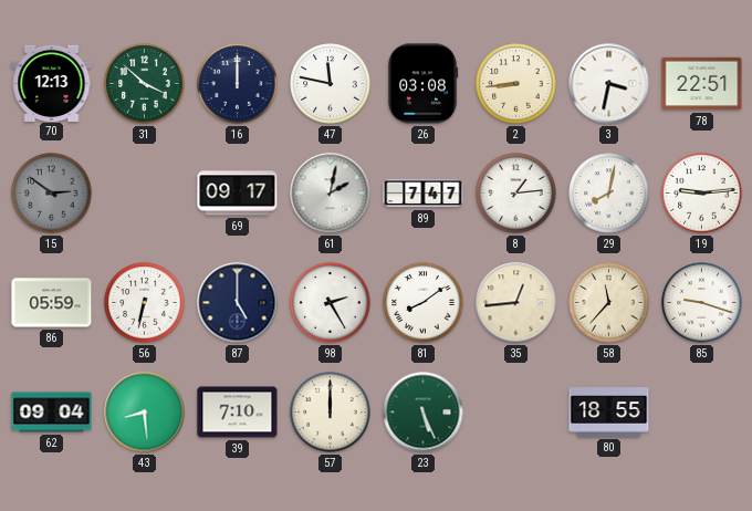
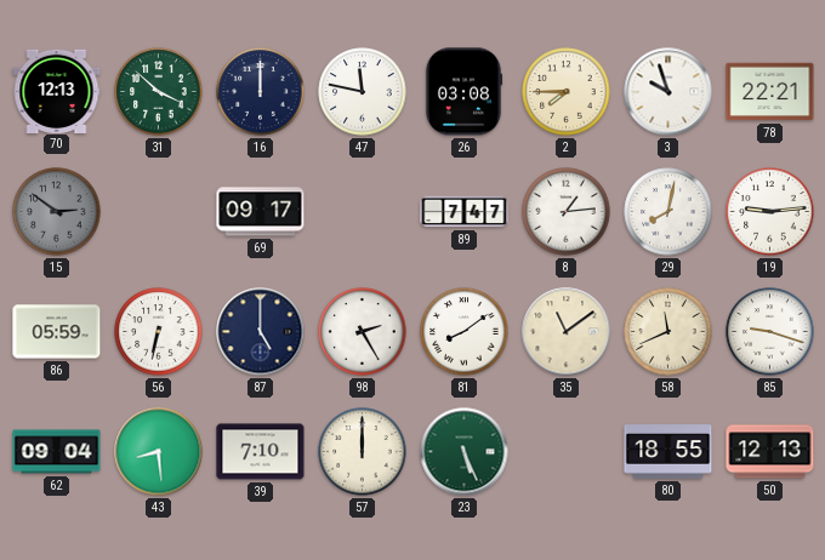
2: 8:44 -> 7:45 (567, 92)
3: 3:32 -> 9:57 (668, 92)
78: 22:51 -> 22:21 (770, 92)
61: 2:02 -> none (331, 194)
35: 12:44 -> 11:09 (567, 332)
58: 11:37 -> 11:41 (668, 332)
50: none -> 12:13 (770, 452)
